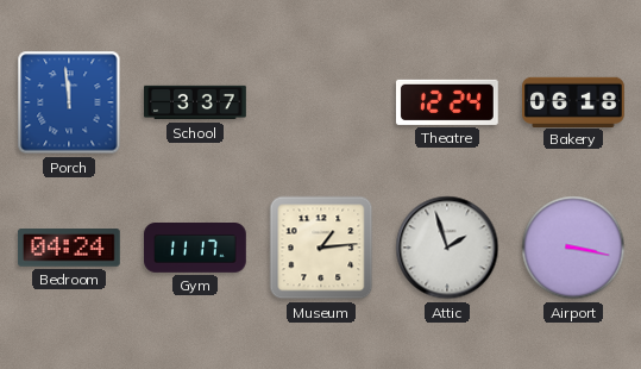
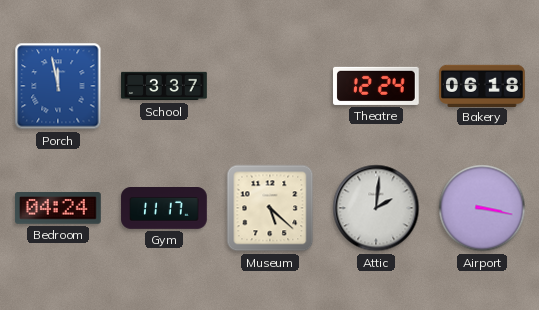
Porch: 11:59 -> 11:58 (58, 86)
Museum: 1:14 -> 5:22 (270, 208)
Attic: 1:57 -> 2:01 (376, 208)
